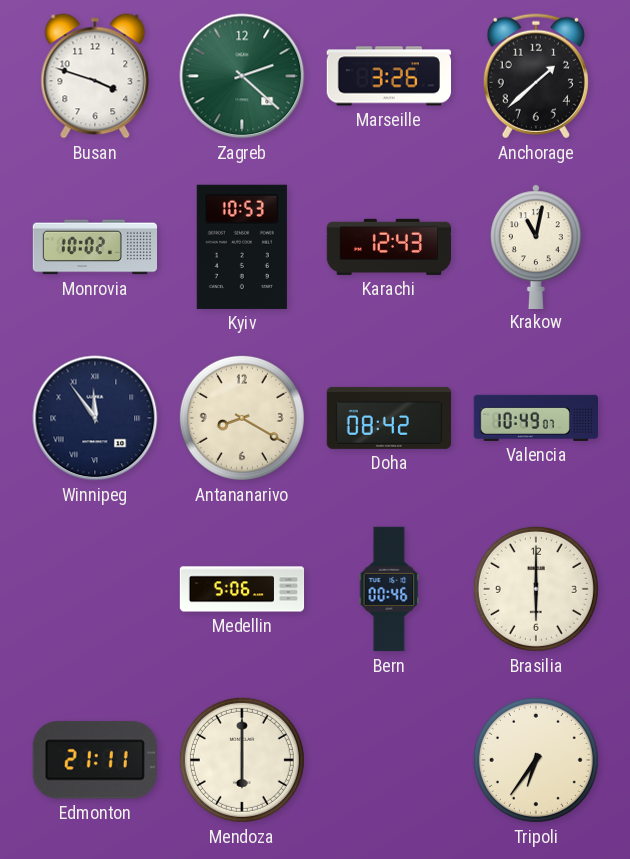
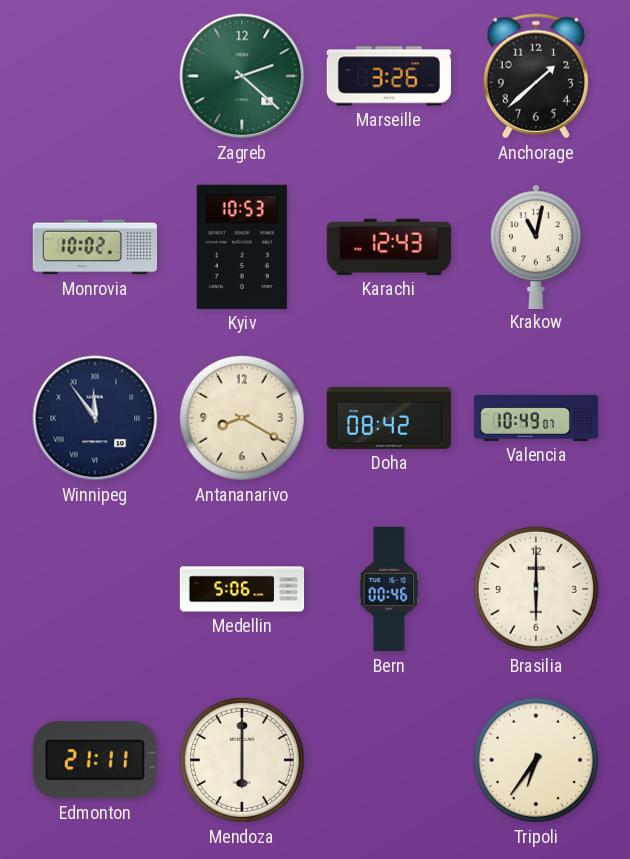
Busan: 3:48 -> none (95, 76)
